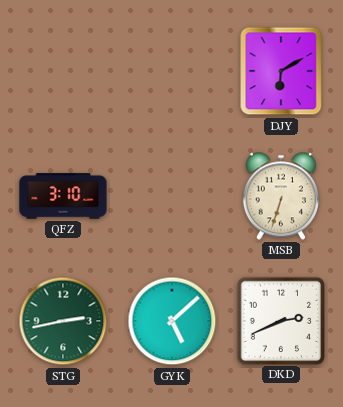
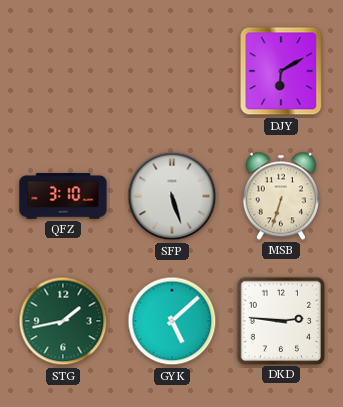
SFP: none -> 5:27 (172, 196)
STG: 2:43 -> 1:43 (63, 321)
DKD: 2:41 -> 2:46 (280, 320)
